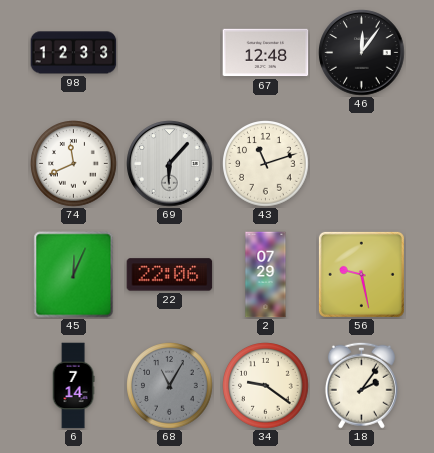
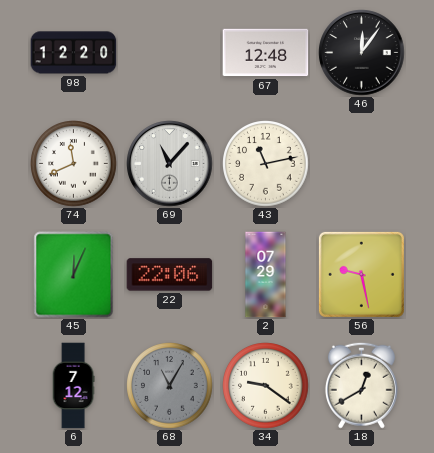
98: 12:33 -> 12:20 (74, 53)
69: 6:07 -> 11:07 (170, 164)
43: 11:12 -> 11:13 (266, 164)
6: 7:14 -> 7:12 (73, 386)
18: 2:06 -> 12:40 (361, 385)
